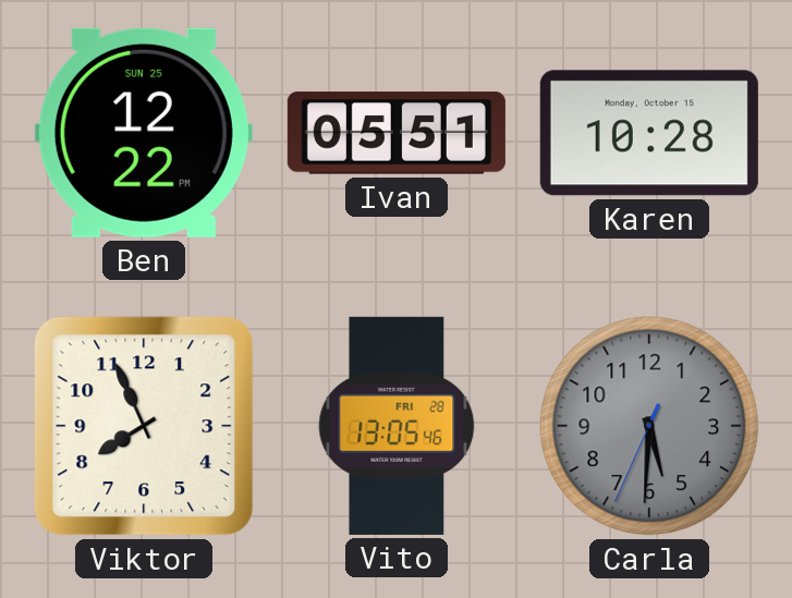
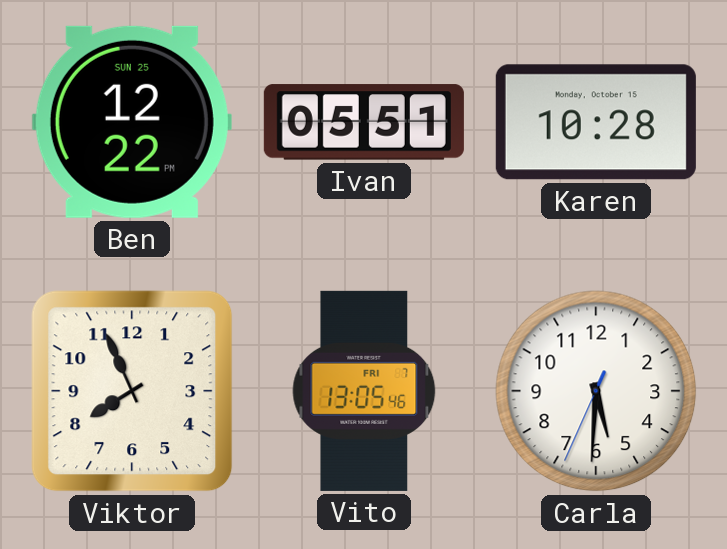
Vito date: FRI 28 -> FRI 7 (364, 391)
Carla dial: grey -> white (596, 391)
